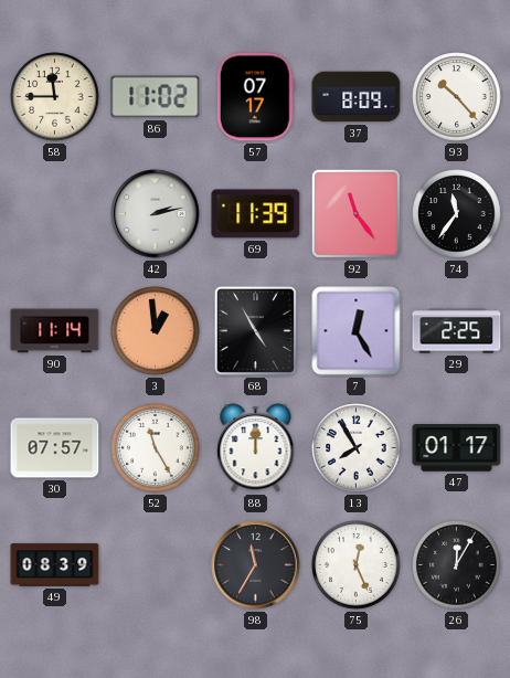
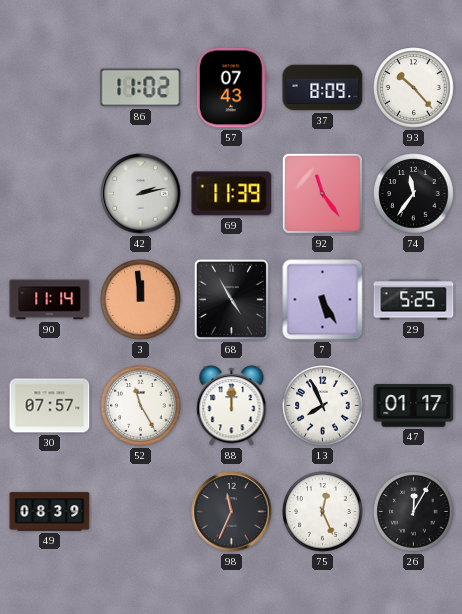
58: 11:45 -> none (55, 97)
57: 07:17 -> 07:43 (231, 88)
3: 12:59 -> 11:59 (141, 300)
7: 12:25 -> 5:25 (323, 300)
29: 2:25 -> 5:25 (414, 300)
13: 7:55 -> 7:56 (323, 406)
98: 11:35 -> 11:34 (232, 512)
